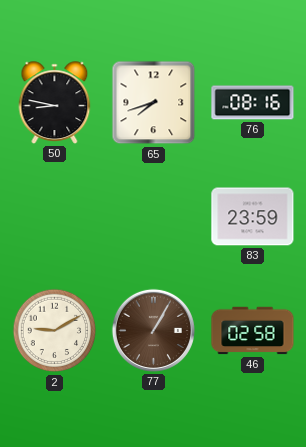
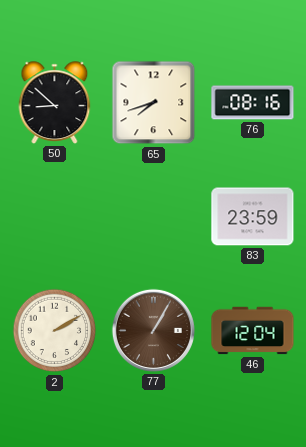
50: 8:47 -> 8:52 (55, 103)
2: 9:10 -> 2:10 (55, 331)
46: 02:58 -> 12:04 (253, 331)
